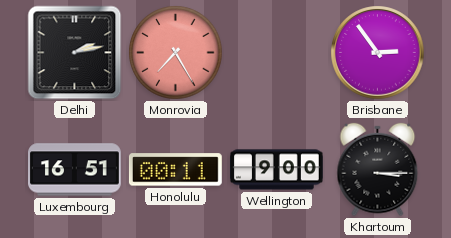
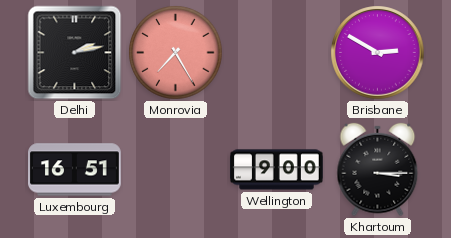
Brisbane: 2:54 -> 2:50 (378, 53)
Honolulu: 00:11 -> none (175, 170)
